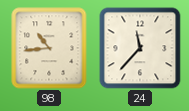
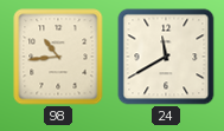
24: 11:37 -> 11:40 (166, 57)
